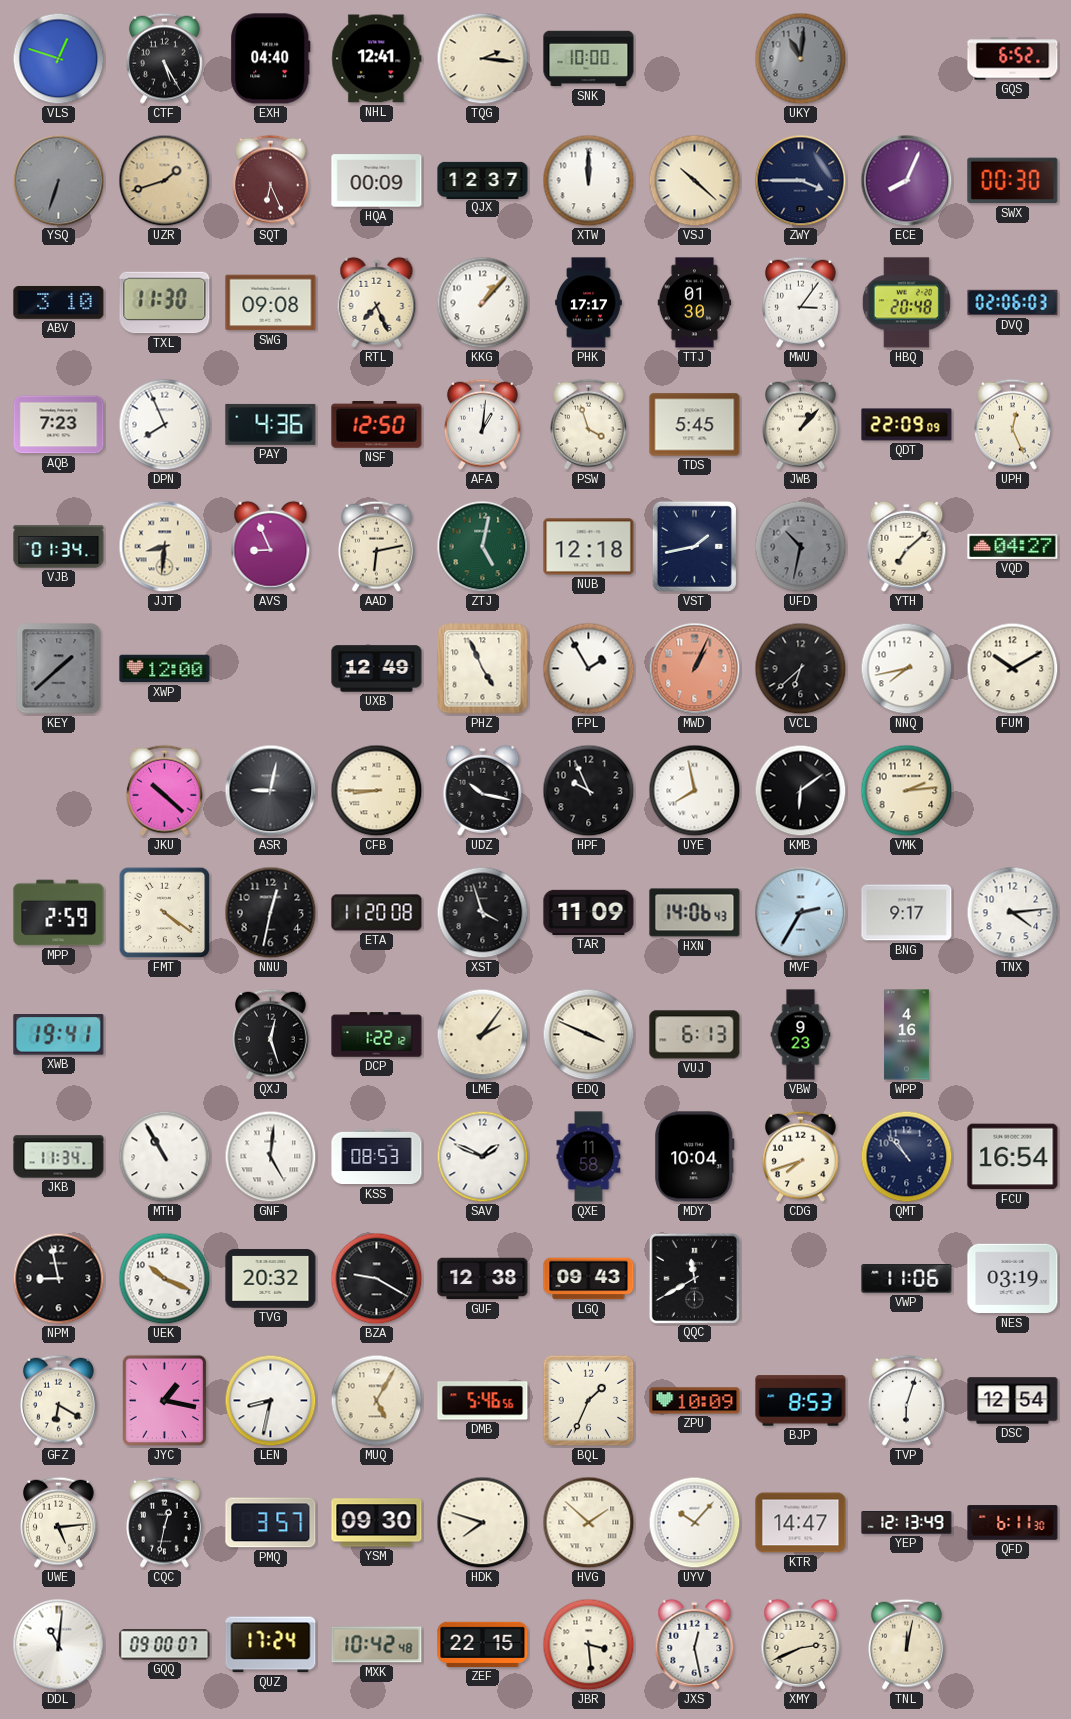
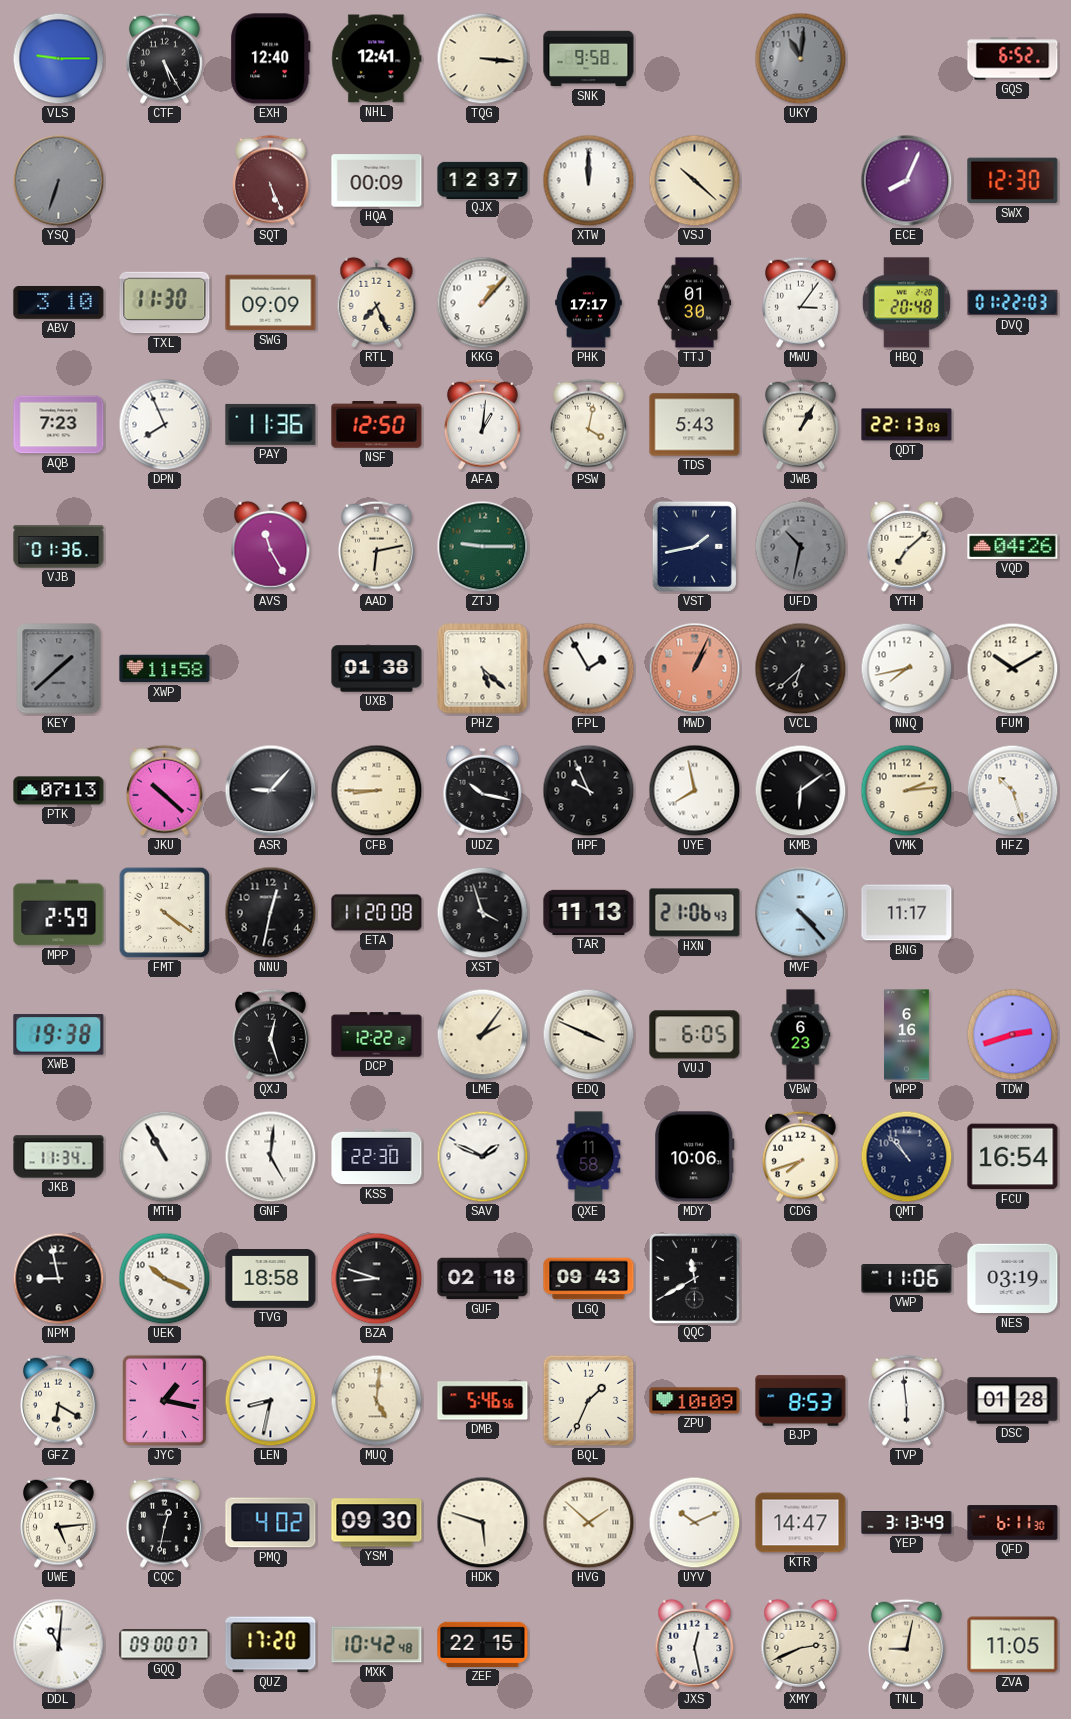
VLS: 12:48 -> 9:15 (59, 59)
EXH: 04:40 -> 12:40 (271, 59)
TQG: 2:16 -> 3:16 (483, 59)
SNK: 10:00 -> 9:58 (589, 59)
UZR: 1:42 -> none (165, 181)
SQT: 6:26 -> 5:26 (271, 180)
ZWY: 3:45 -> none (801, 181)
SWX: 00:30 -> 12:30 (1013, 181)
SWG: 09:08 -> 09:09 (271, 303)
DVQ: 02:06 -> 01:22 (1013, 303)
PAY: 4:36 -> 11:36 (271, 424)
PSW: 3:57 -> 4:02 (589, 424)
TDS: 5:45 -> 5:43 (695, 425)
JWB: 1:07 -> 1:05 (801, 424)
QDT: 22:09 -> 22:13 (907, 425)
UPH: 12:26 -> none (1013, 424)
VJB: 01:34 -> 01:36 (59, 547)
JJT: 8:31 -> none (165, 547)
AVS: 8:56 -> 11:25 (271, 546)
ZTJ: 5:02 -> 9:15 (483, 547)
NUB: 12:18 -> none (589, 547)
VQD: 04:27 -> 04:26 (1013, 546)
XWP: 12:00 -> 11:58 (165, 669)
UXB: 12:49 -> 01:38 (377, 669)
PHZ: 4:56 -> 5:22 (483, 669)
PTK: none -> 07:13 (59, 791)
ASR: 9:02 -> 9:07 (271, 791)
HFZ: none -> 10:27 (1013, 791)
TAR: 11:09 -> 11:13 (589, 912)
HXN: 14:06 -> 21:06 (695, 913)
MVF: 2:35 -> 4:23 (801, 913)
BNG: 9:17 -> 11:17 (907, 913)
TNX: 4:14 -> none (1013, 913)
XWB: 19:41 -> 19:38 (59, 1035)
DCP: 1:22 -> 12:22 (377, 1035)
VUJ: 6:13 -> 6:05 (695, 1035)
VBW: 9:23 -> 6:23 (801, 1035)
WPP: 4:16 -> 6:16 (907, 1035)
TDW: none -> 2:42 (1013, 1035)
KSS: 08:53 -> 22:30 (377, 1157)
MDY: 10:04 -> 10:06 (695, 1157)
TVG: 20:32 -> 18:58 (271, 1279)
BZA: 9:20 -> 8:48 (377, 1279)
GUF: 12:38 -> 02:18 (483, 1279)
MUQ: 5:05 -> 5:01 (377, 1401)
TVP: 6:03 -> 5:59 (907, 1400)
DSC: 12:54 -> 01:28 (1013, 1401)
PMQ: 3:57 -> 4:02 (271, 1523)
HDK: 7:48 -> 5:48 (483, 1523)
UYV: 10:07 -> 10:11 (695, 1523)
YEP: 12:13 -> 3:13 (907, 1523)
QUZ: 17:24 -> 17:20 (271, 1645)
JBR: 3:29 -> none (589, 1645)
TNL: 12:02 -> 9:02 (907, 1644)
ZVA: none -> 11:05 (1013, 1645)
